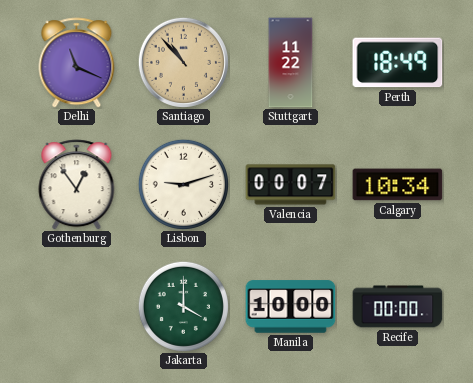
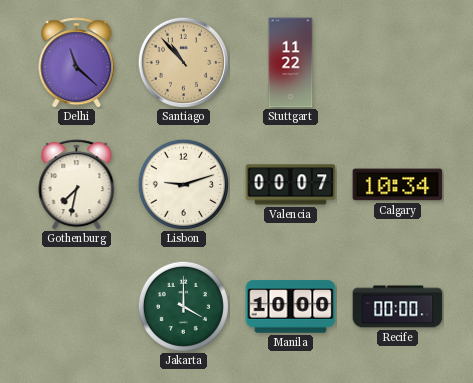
Delhi: 11:19 -> 11:22 (77, 63)
Perth: 18:49 -> none (398, 63)
Gothenburg: 12:54 -> 7:32 (77, 185)
